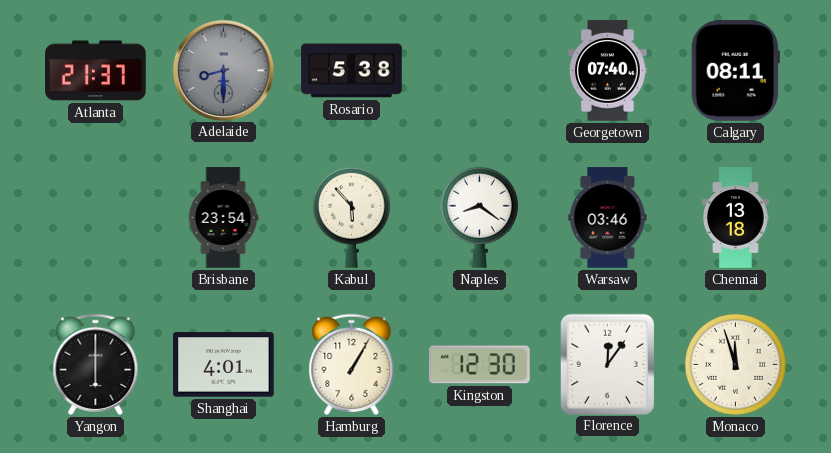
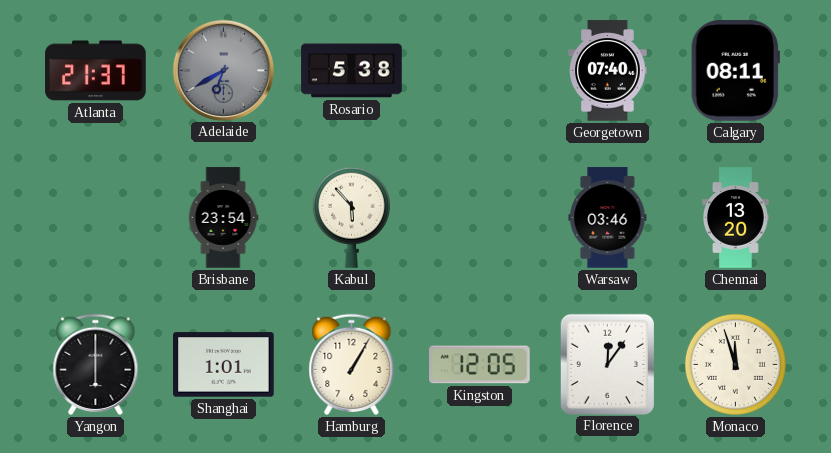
Adelaide: 8:30 -> 6:40 (223, 70)
Naples: 8:21 -> none (479, 217)
Chennai: 13:18 -> 13:20 (736, 218)
Shanghai: 4:01 -> 1:01 (224, 365)
Kingston: 12:30 -> 12:05 (480, 365)
